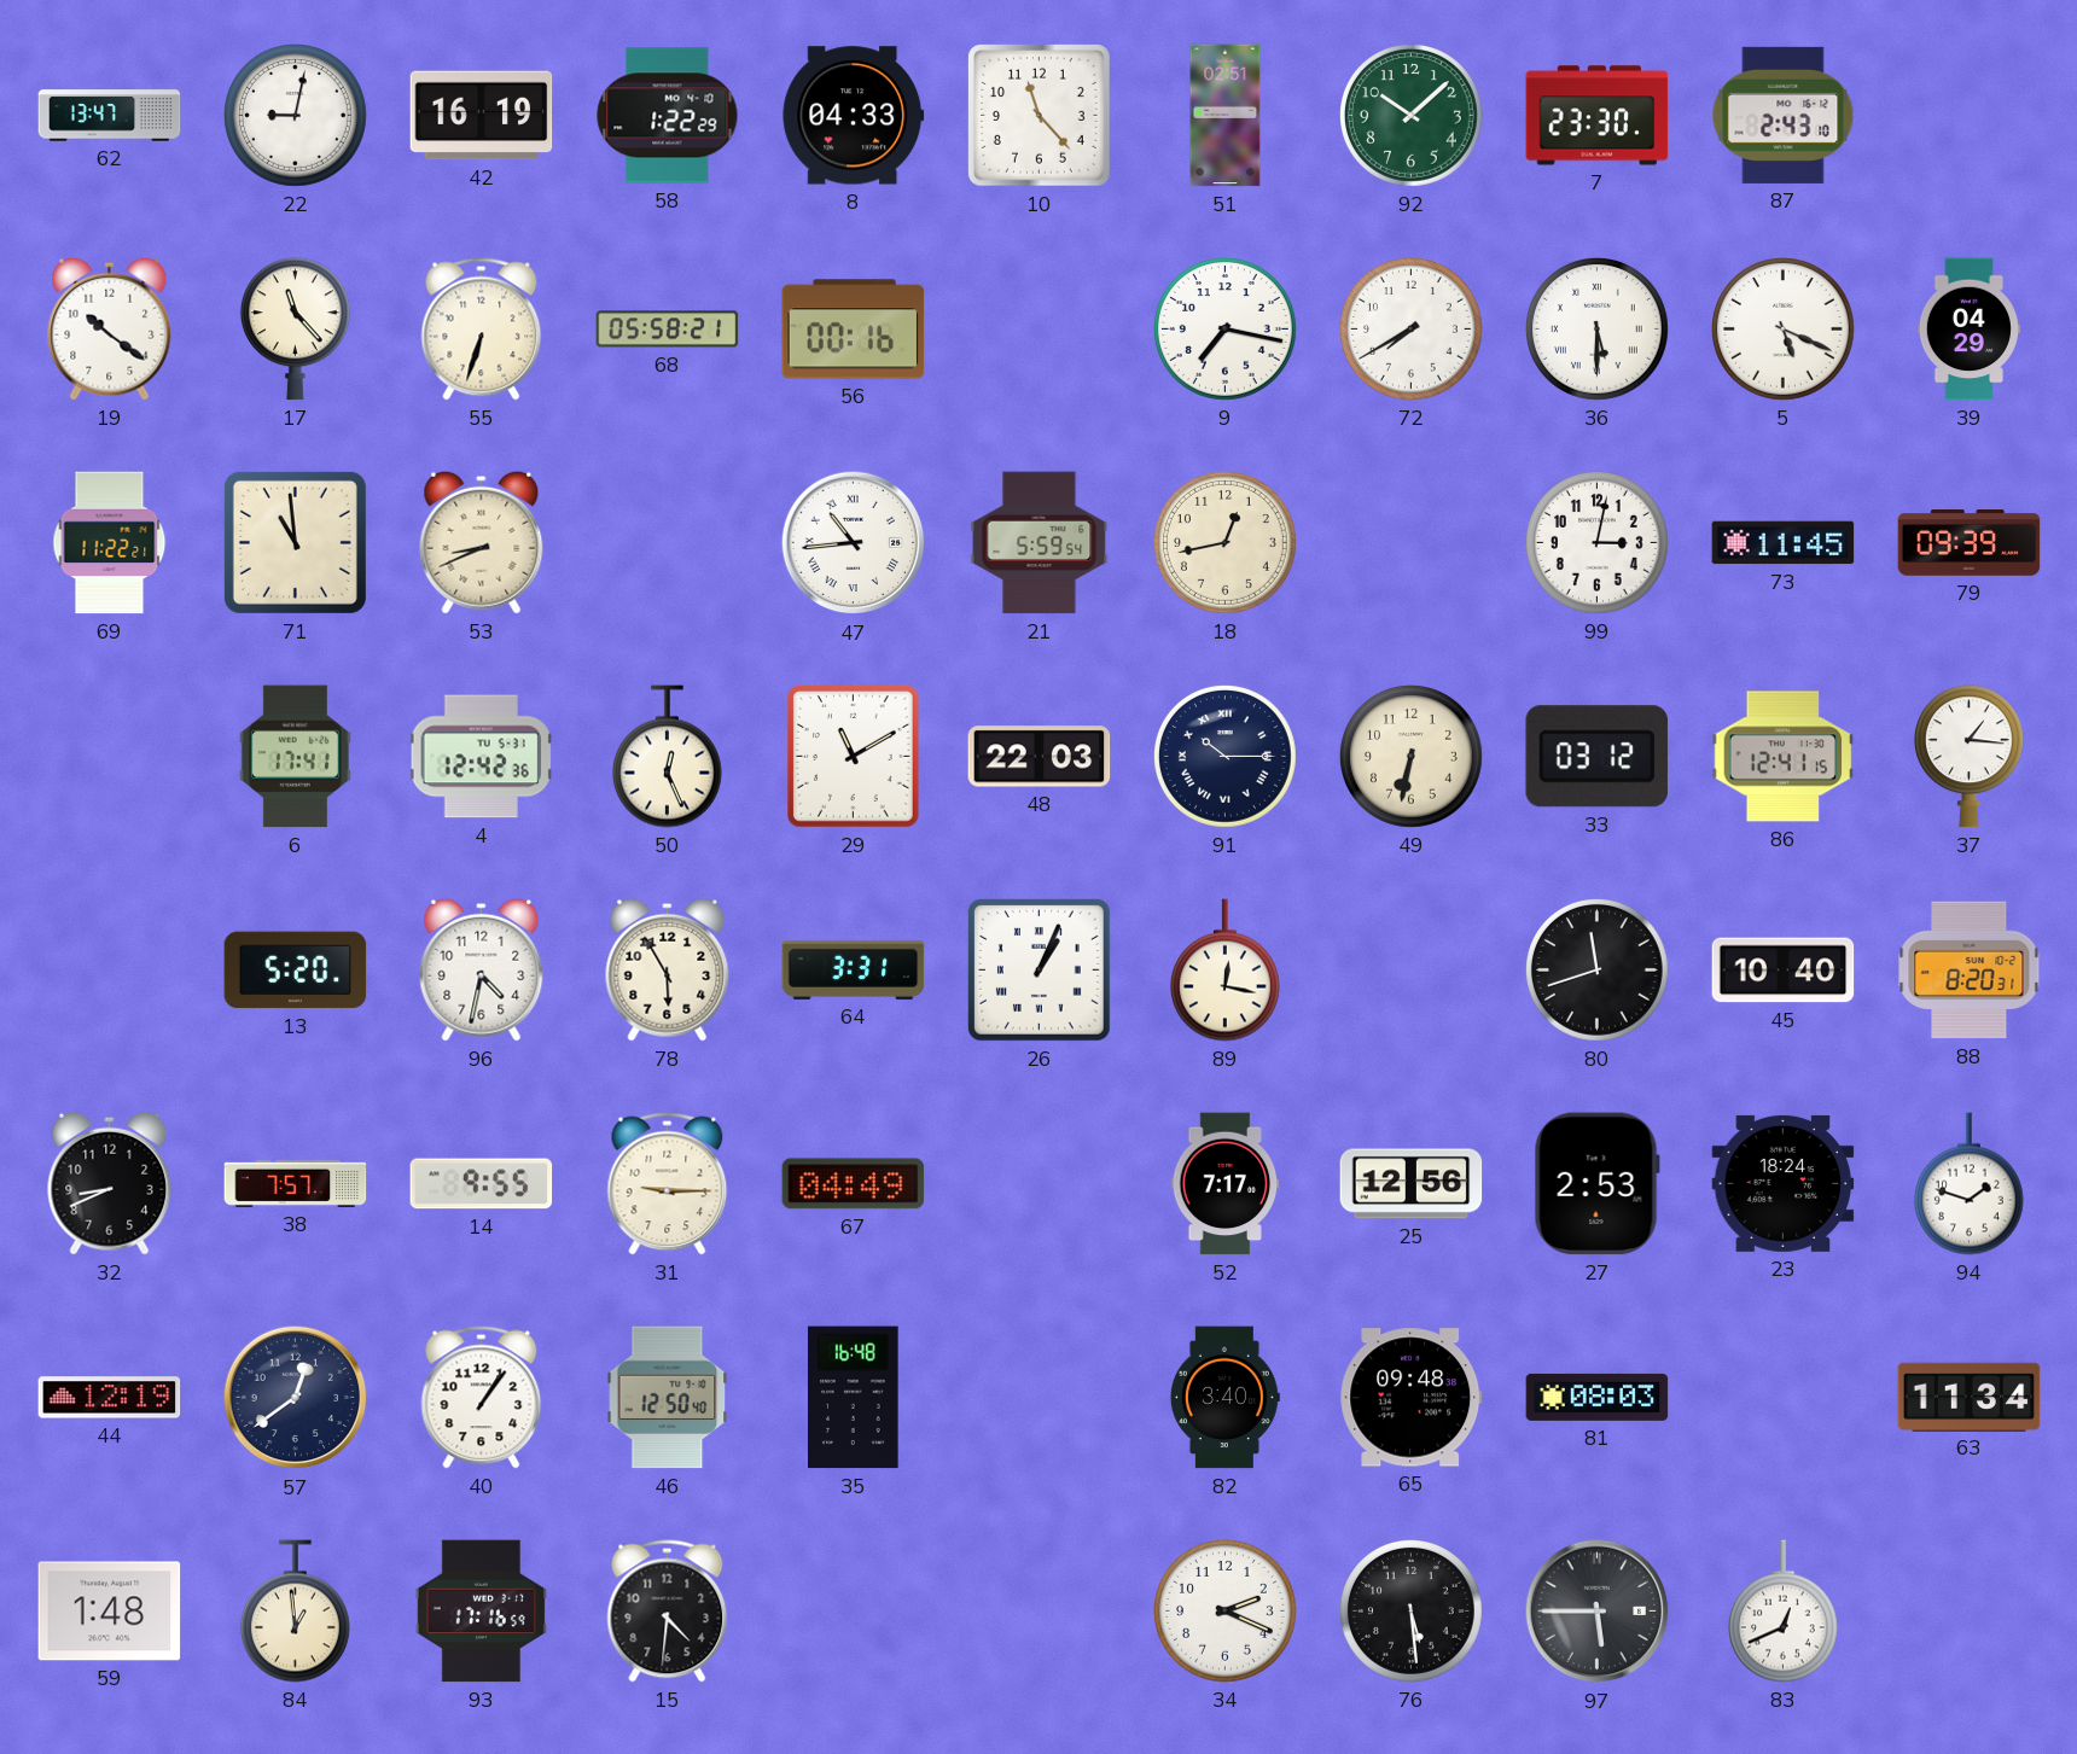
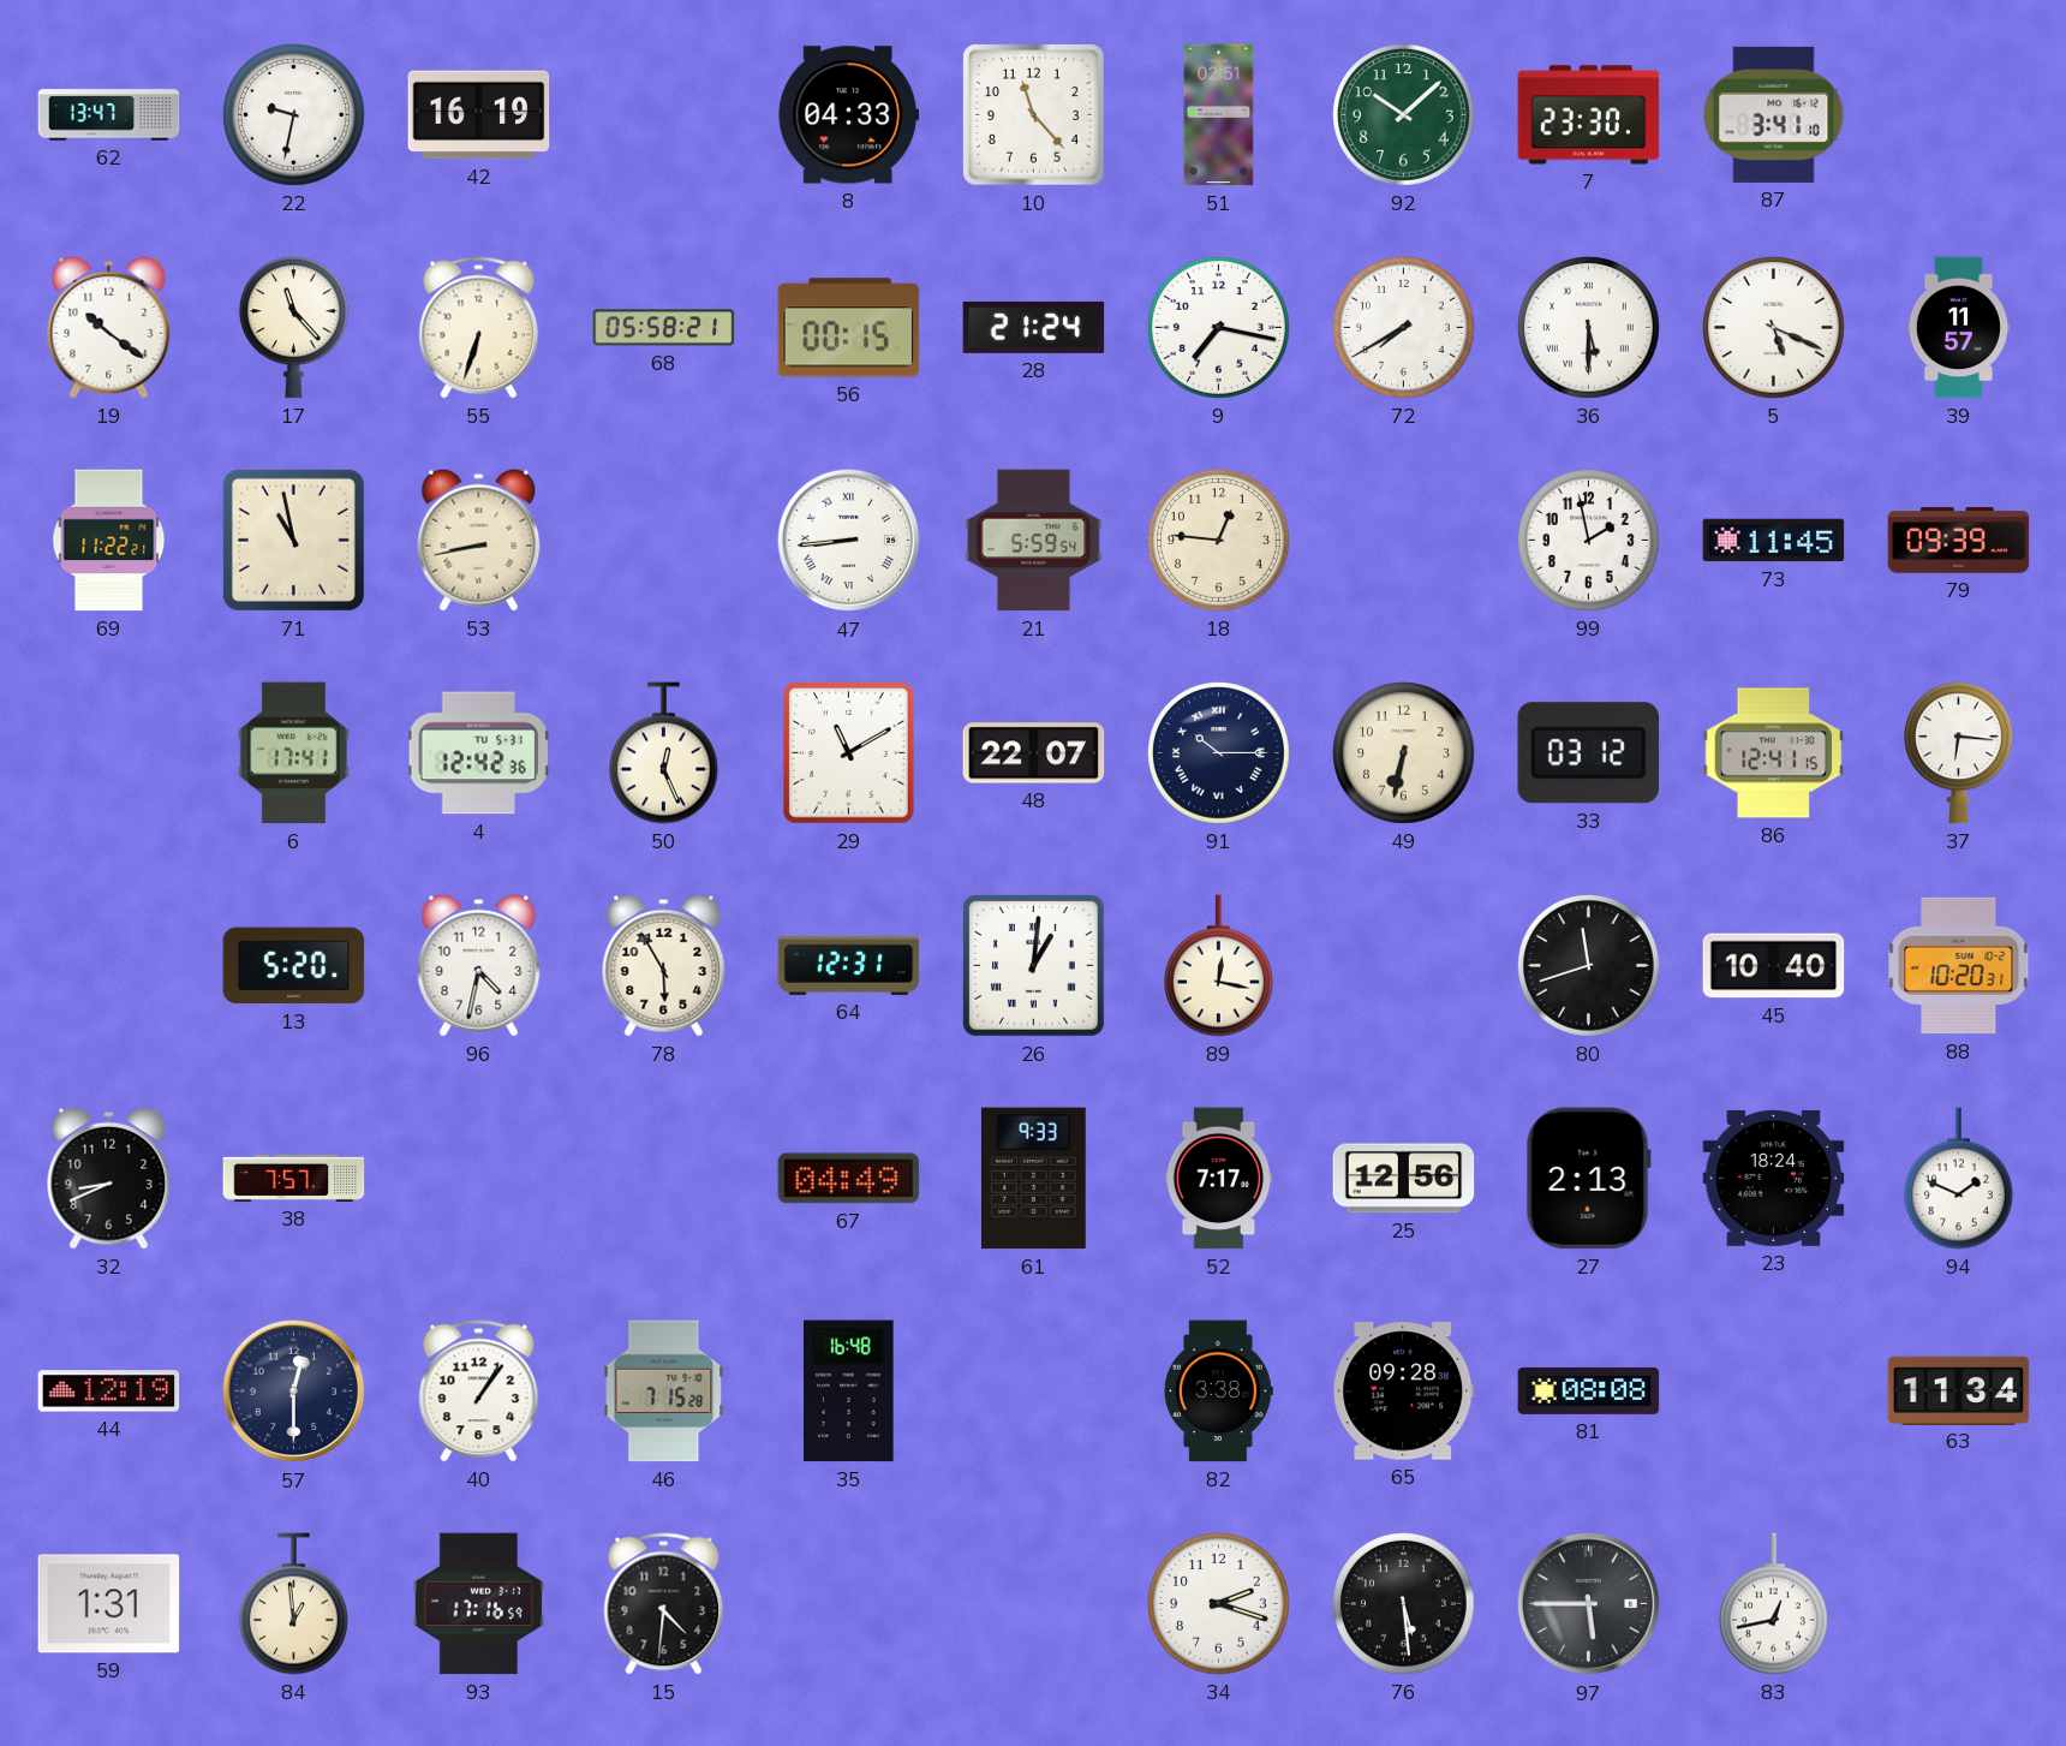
22: 9:02 -> 9:32 (294, 115)
58: 1:22 -> none (668, 116)
87: 2:43 -> 3:41 (1774, 114)
56: 00:16 -> 00:15 (849, 328)
28: none -> 21:24 (1034, 327)
39: 04:29 -> 11:57 (1958, 328)
71: 10:59 -> 10:58 (293, 540)
53: 8:41 -> 8:43 (479, 540)
47: 10:44 -> 8:44 (849, 541)
18: 12:43 -> 12:46 (1219, 541)
99: 3:02 -> 1:58 (1589, 541)
48: 22:03 -> 22:07 (1034, 753)
37: 1:16 -> 6:16 (1958, 753)
64: 3:31 -> 12:31 (849, 965)
26: 1:04 -> 1:01 (1034, 966)
88: 8:20 -> 10:20 (1959, 966)
14: 9:55 -> none (482, 1184)
31: 9:15 -> none (668, 1184)
61: none -> 9:33 (1033, 1179)
27: 2:53 -> 2:13 (1588, 1179)
94: 1:48 -> 1:49 (1958, 1179)
57: 12:39 -> 12:30 (294, 1392)
46: 12:50 -> 7:15 (664, 1392)
82: 3:40 -> 3:38 (1218, 1392)
65: 09:48 -> 09:28 (1404, 1392)
81: 08:03 -> 08:08 (1589, 1390)
59: 1:48 -> 1:31 (109, 1604)
34: 2:19 -> 2:18 (1219, 1604)
83: 12:41 -> 12:43 (1773, 1604)
